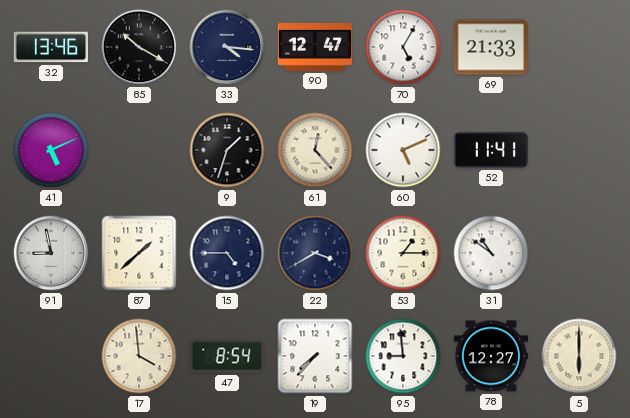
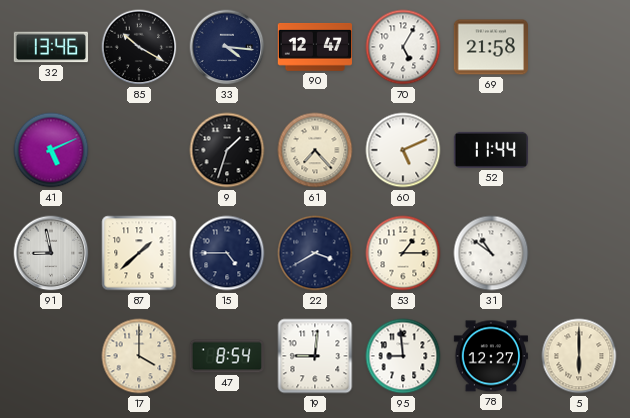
69: 21:33 -> 21:58 (490, 47)
61: 12:23 -> 7:23 (315, 150)
52: 11:41 -> 11:44 (490, 150)
17: 3:59 -> 4:00 (139, 356)
19: 7:37 -> 9:01 (315, 356)
